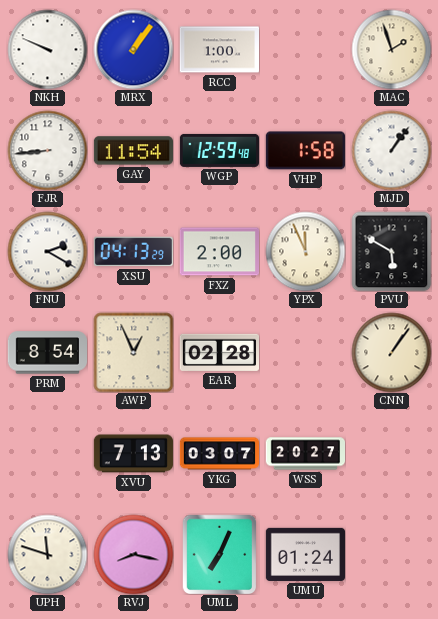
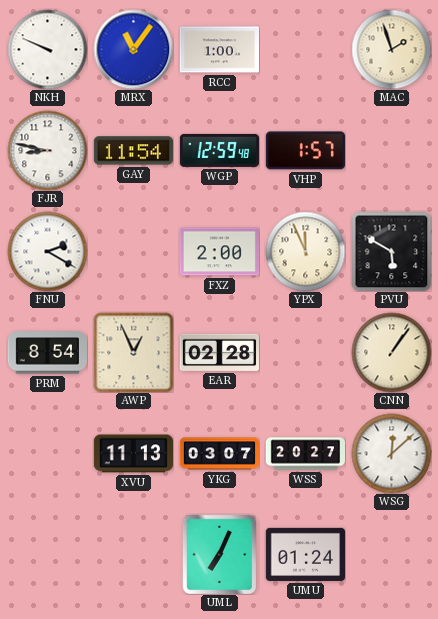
MRX: 1:06 -> 11:06 (133, 49)
FJR: 8:44 -> 8:47 (47, 150)
VHP: 1:58 -> 1:57 (305, 151)
MJD: 1:06 -> none (391, 150)
XSU: 04:13 -> none (133, 252)
XVU: 7:13 -> 11:13 (133, 454)
WSG: none -> 12:08 (391, 453)
UPH: 11:48 -> none (47, 554)
RVJ: 8:17 -> none (133, 554)
